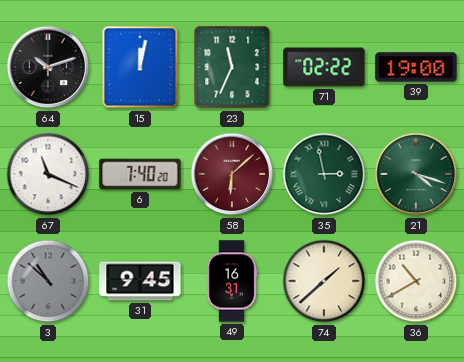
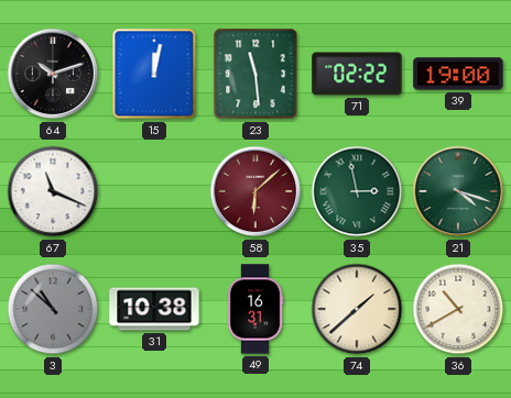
23: 11:34 -> 11:29 (255, 74)
6: 7:40 -> none (140, 174)
31: 9:45 -> 10:38 (154, 309)
